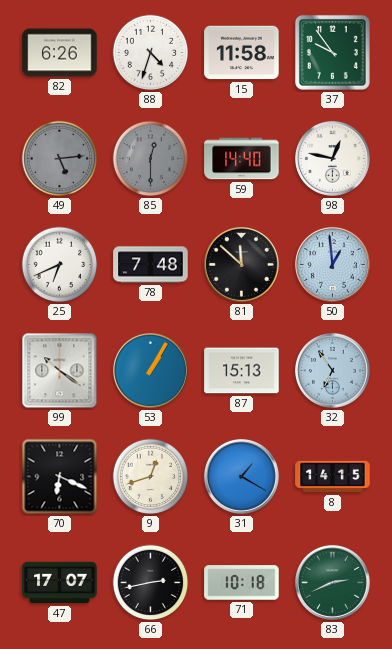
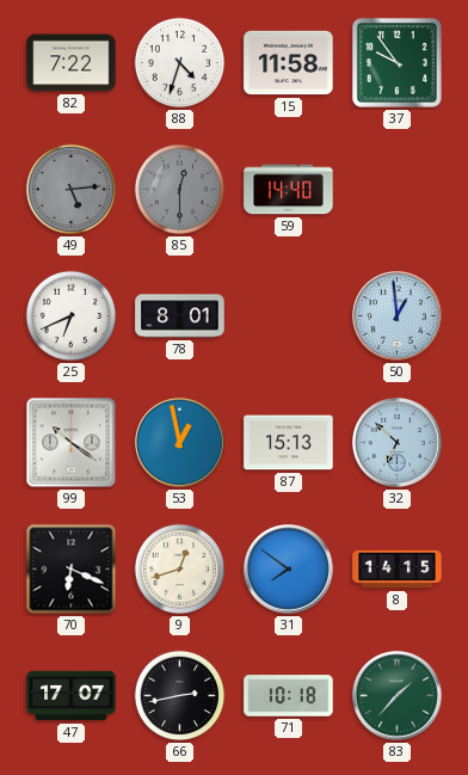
82: 6:26 -> 7:22 (72, 63)
98: 12:47 -> none (332, 158)
78: 7:48 -> 8:01 (180, 316)
81: 11:52 -> none (241, 264)
53: 1:05 -> 12:58 (179, 442)
32: 6:54 -> 6:52 (396, 442)
31: 1:20 -> 7:51 (288, 568)
83: 2:41 -> 1:37 (396, 695)
